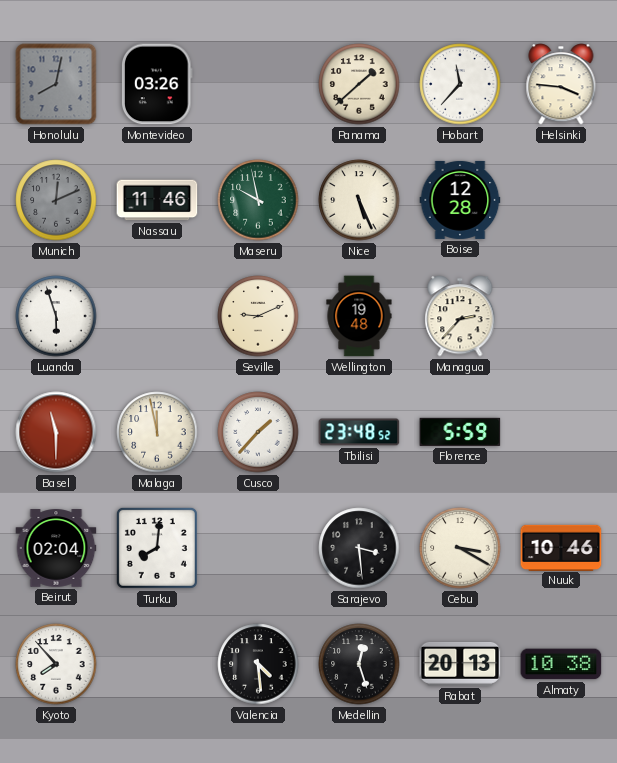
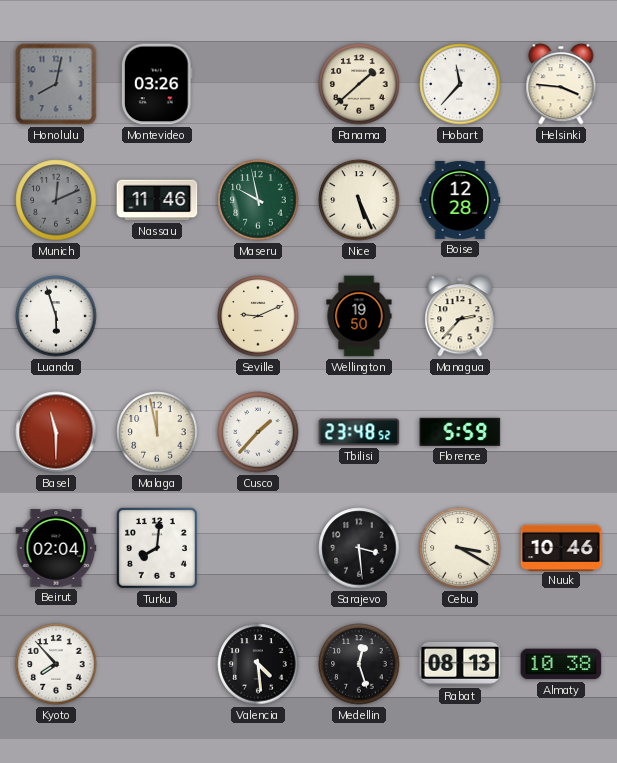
Wellington: 19:48 -> 19:50 (359, 316)
Rabat: 20:13 -> 08:13 (460, 664)
